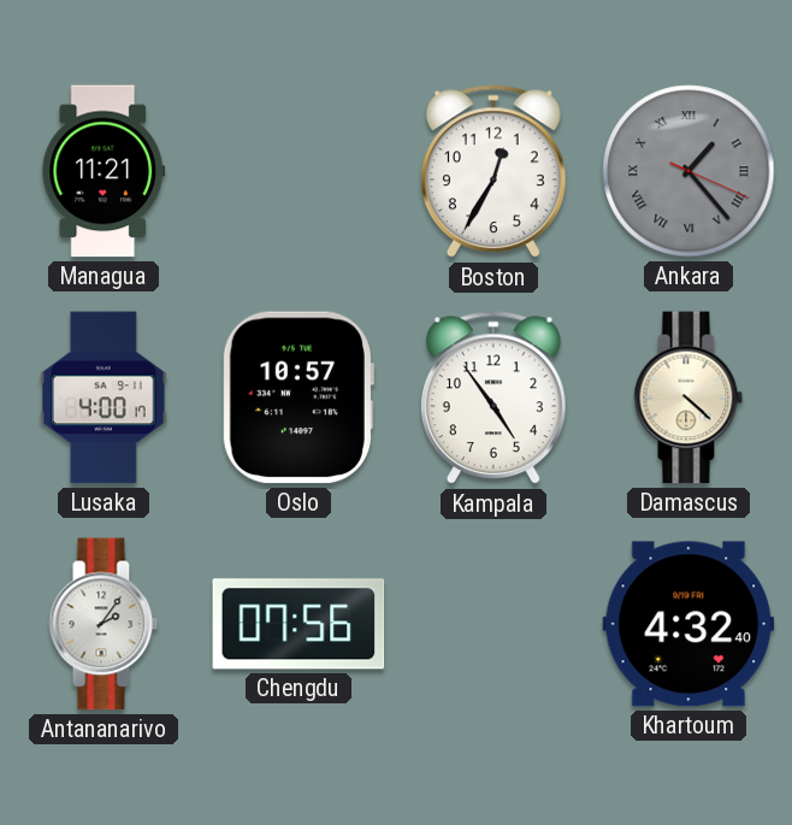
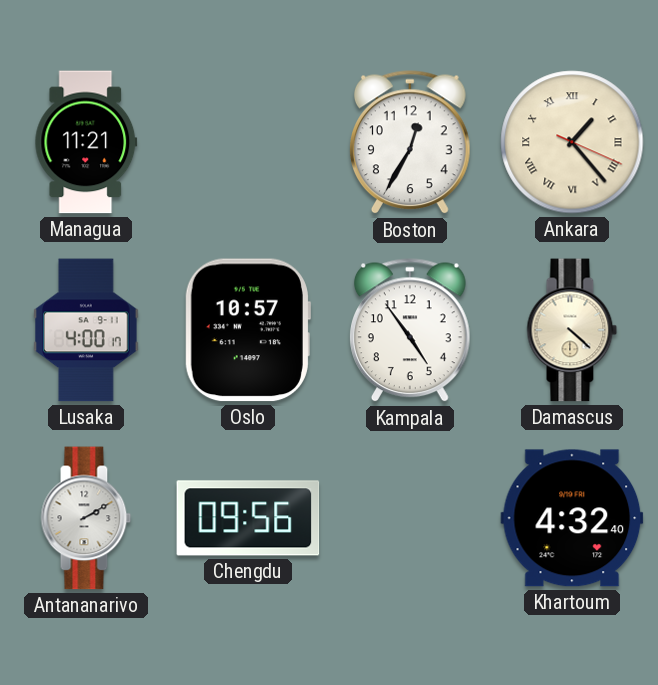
Ankara dial: grey -> cream (572, 142)
Antananarivo: 2:06 -> 2:10 (86, 518)
Chengdu: 07:56 -> 09:56 (248, 518)
